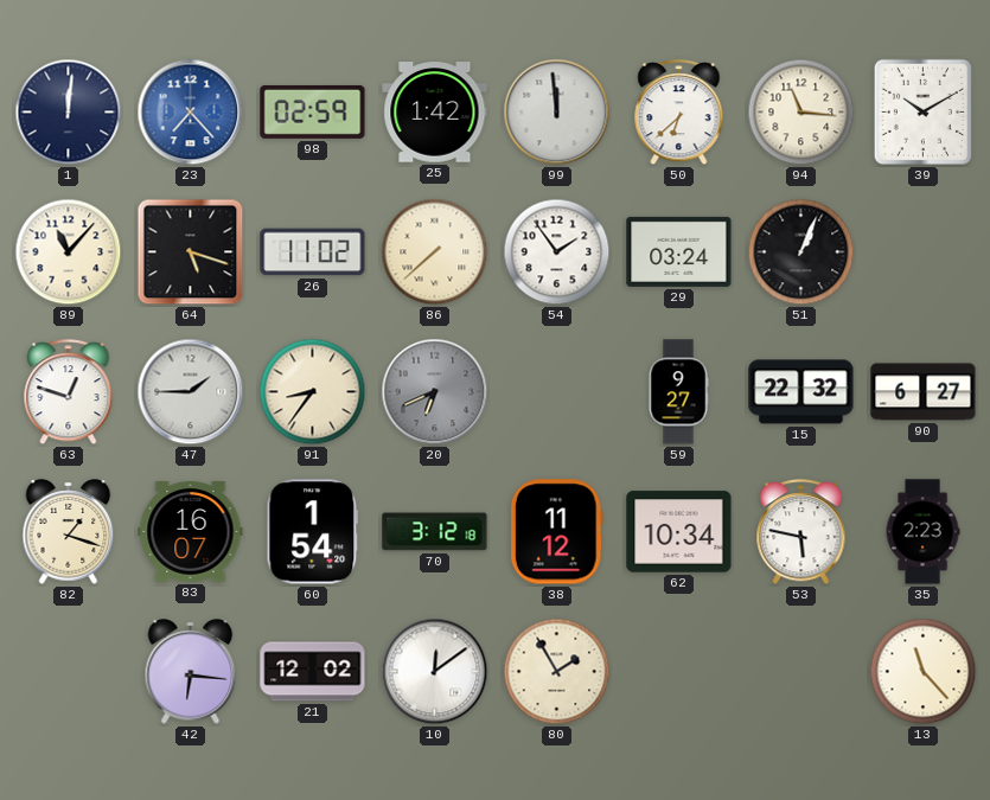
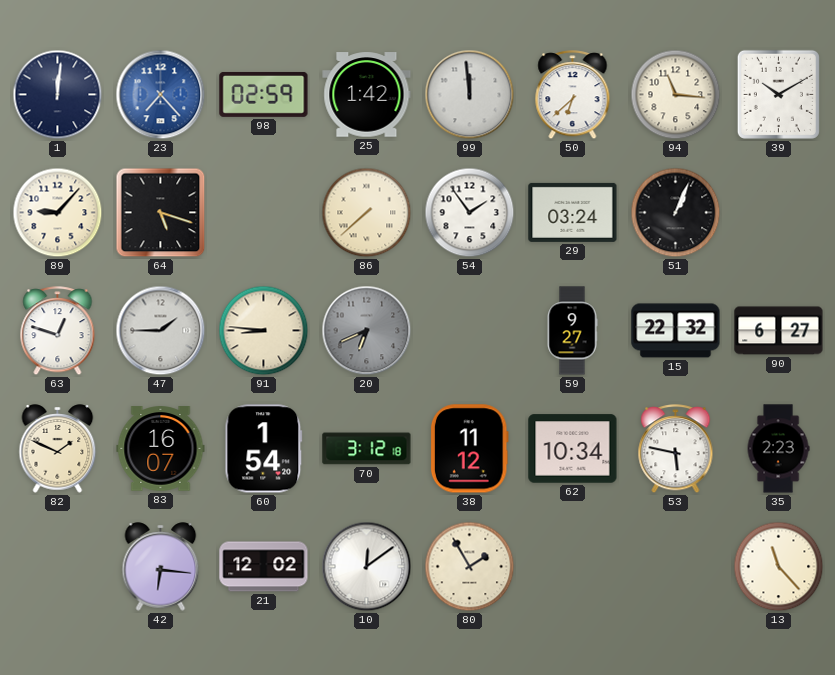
89: 11:07 -> 9:07 (58, 213)
26: 11:02 -> none (313, 252)
91: 8:36 -> 8:46 (264, 331)
82: 1:18 -> 1:49 (58, 449)
